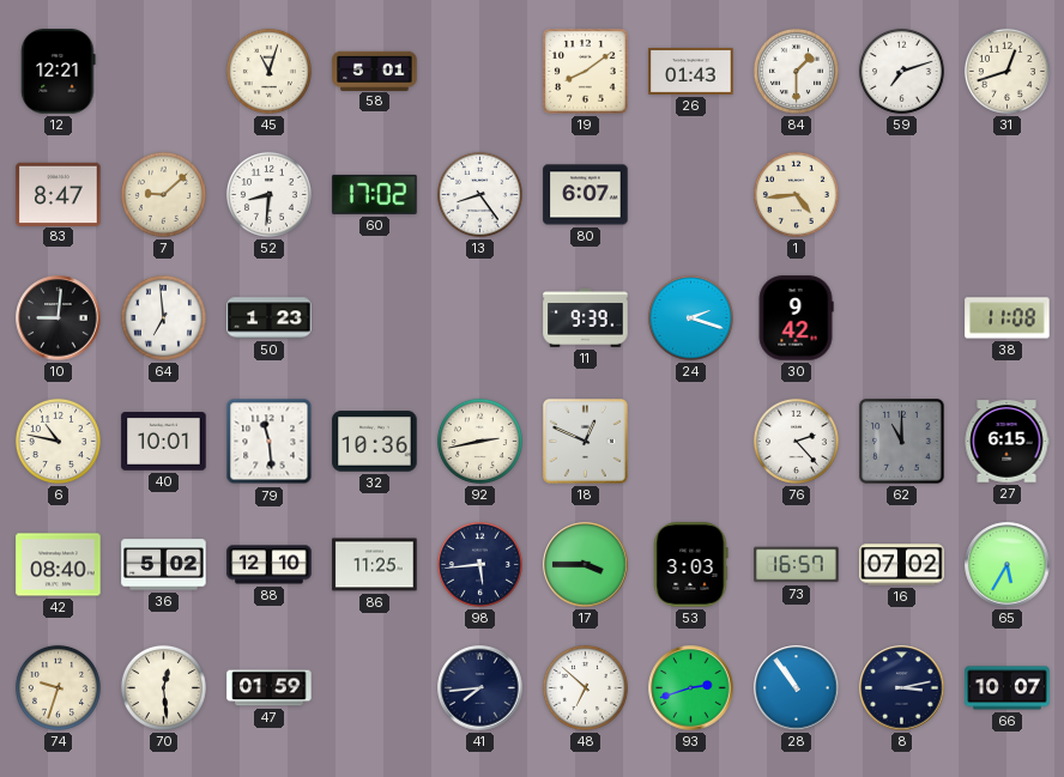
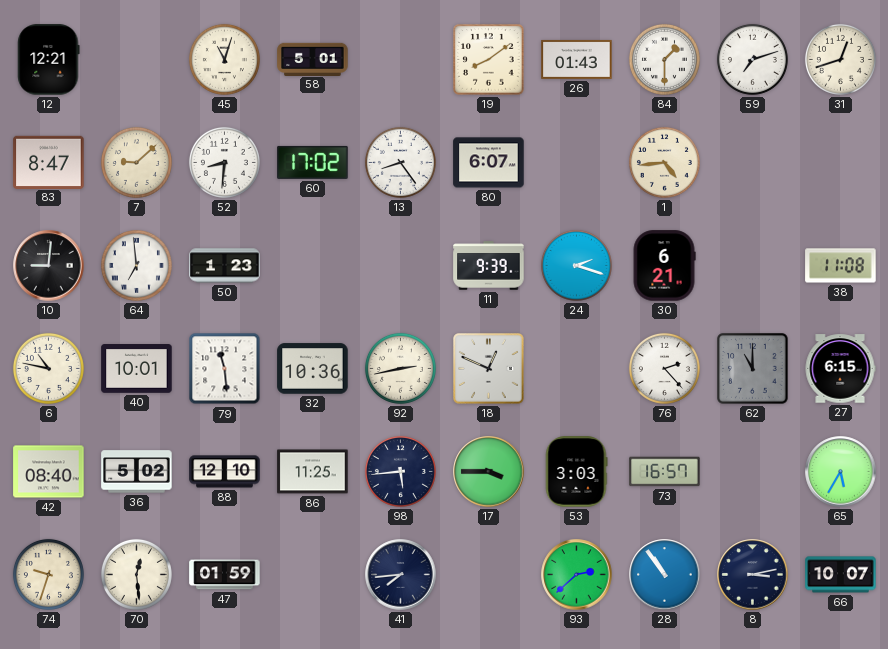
30: 9:42 -> 6:21 (664, 266)
16: 07:02 -> none (902, 565)
48: 6:52 -> none (585, 687)
93: 2:42 -> 2:38 (577, 575)
